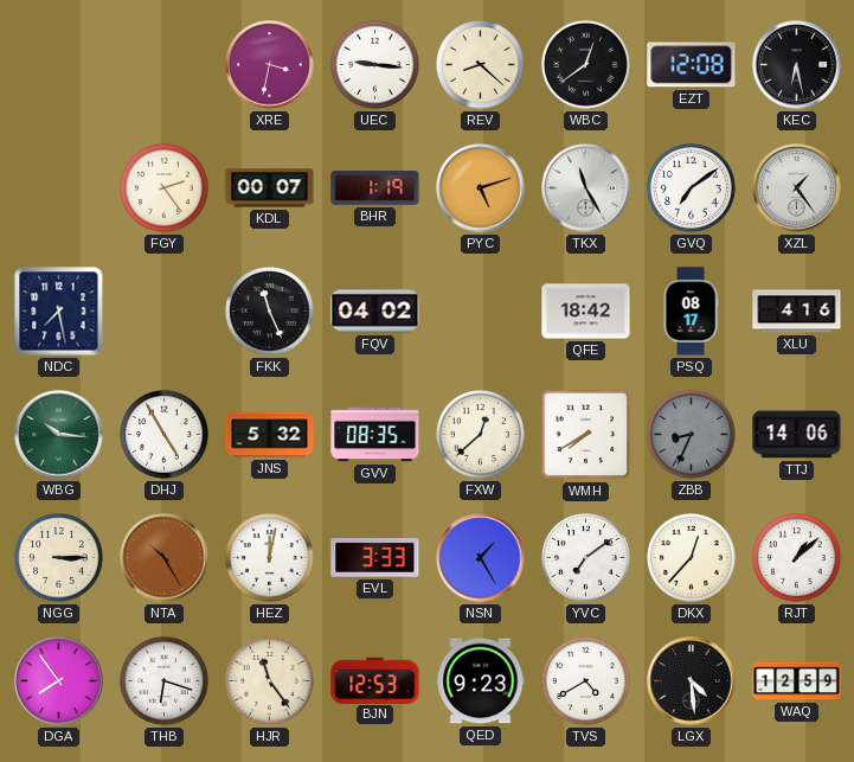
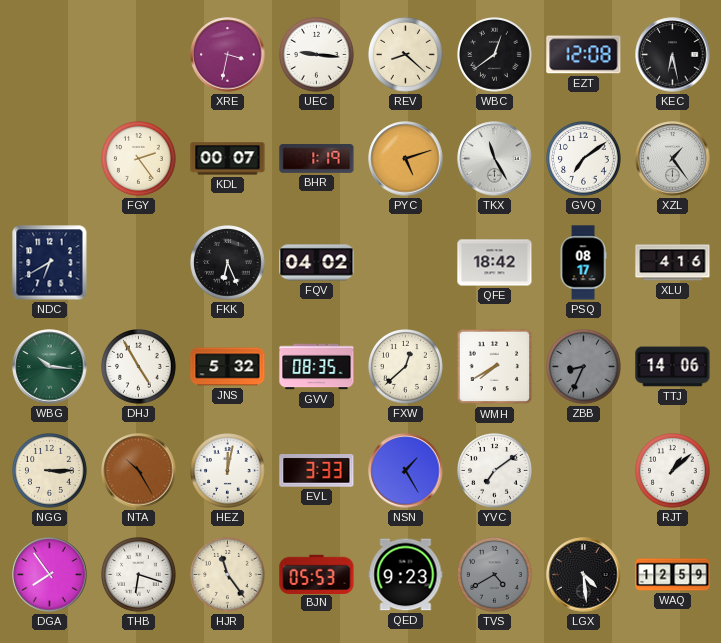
NDC: 7:28 -> 6:40 (50, 263)
FKK: 11:26 -> 6:26 (228, 263)
DKX: 12:37 -> none (692, 558)
BJN: 12:53 -> 05:53 (317, 574)
TVS dial: white -> grey (495, 575)
